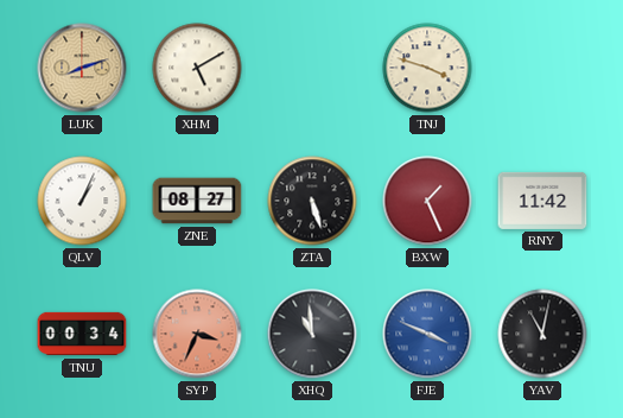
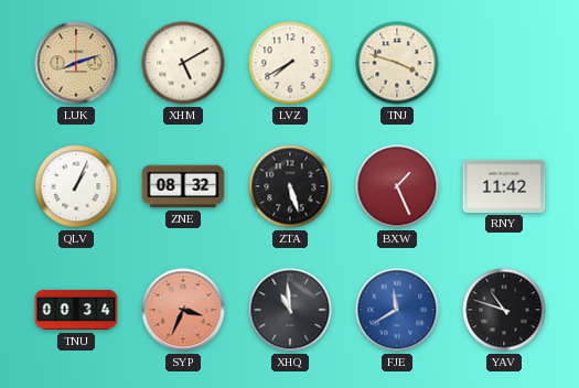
LVZ: none -> 7:40 (290, 63)
ZNE: 08:27 -> 08:32 (183, 186)
FJE: 3:49 -> 11:40 (397, 310)
YAV: 11:02 -> 10:48 (504, 310)
